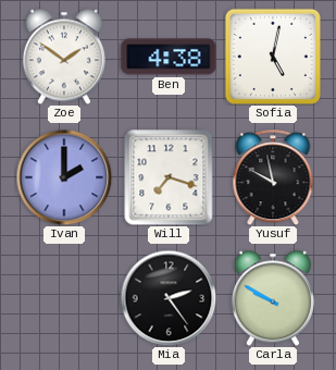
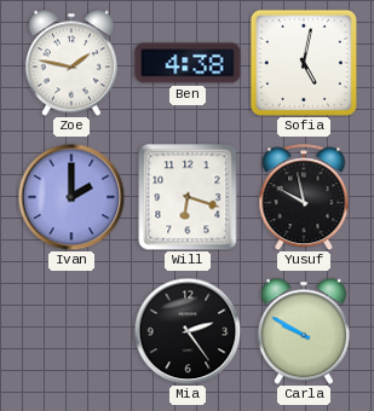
Zoe: 1:51 -> 1:47 (71, 63)
Will: 7:18 -> 6:18 (188, 197)
